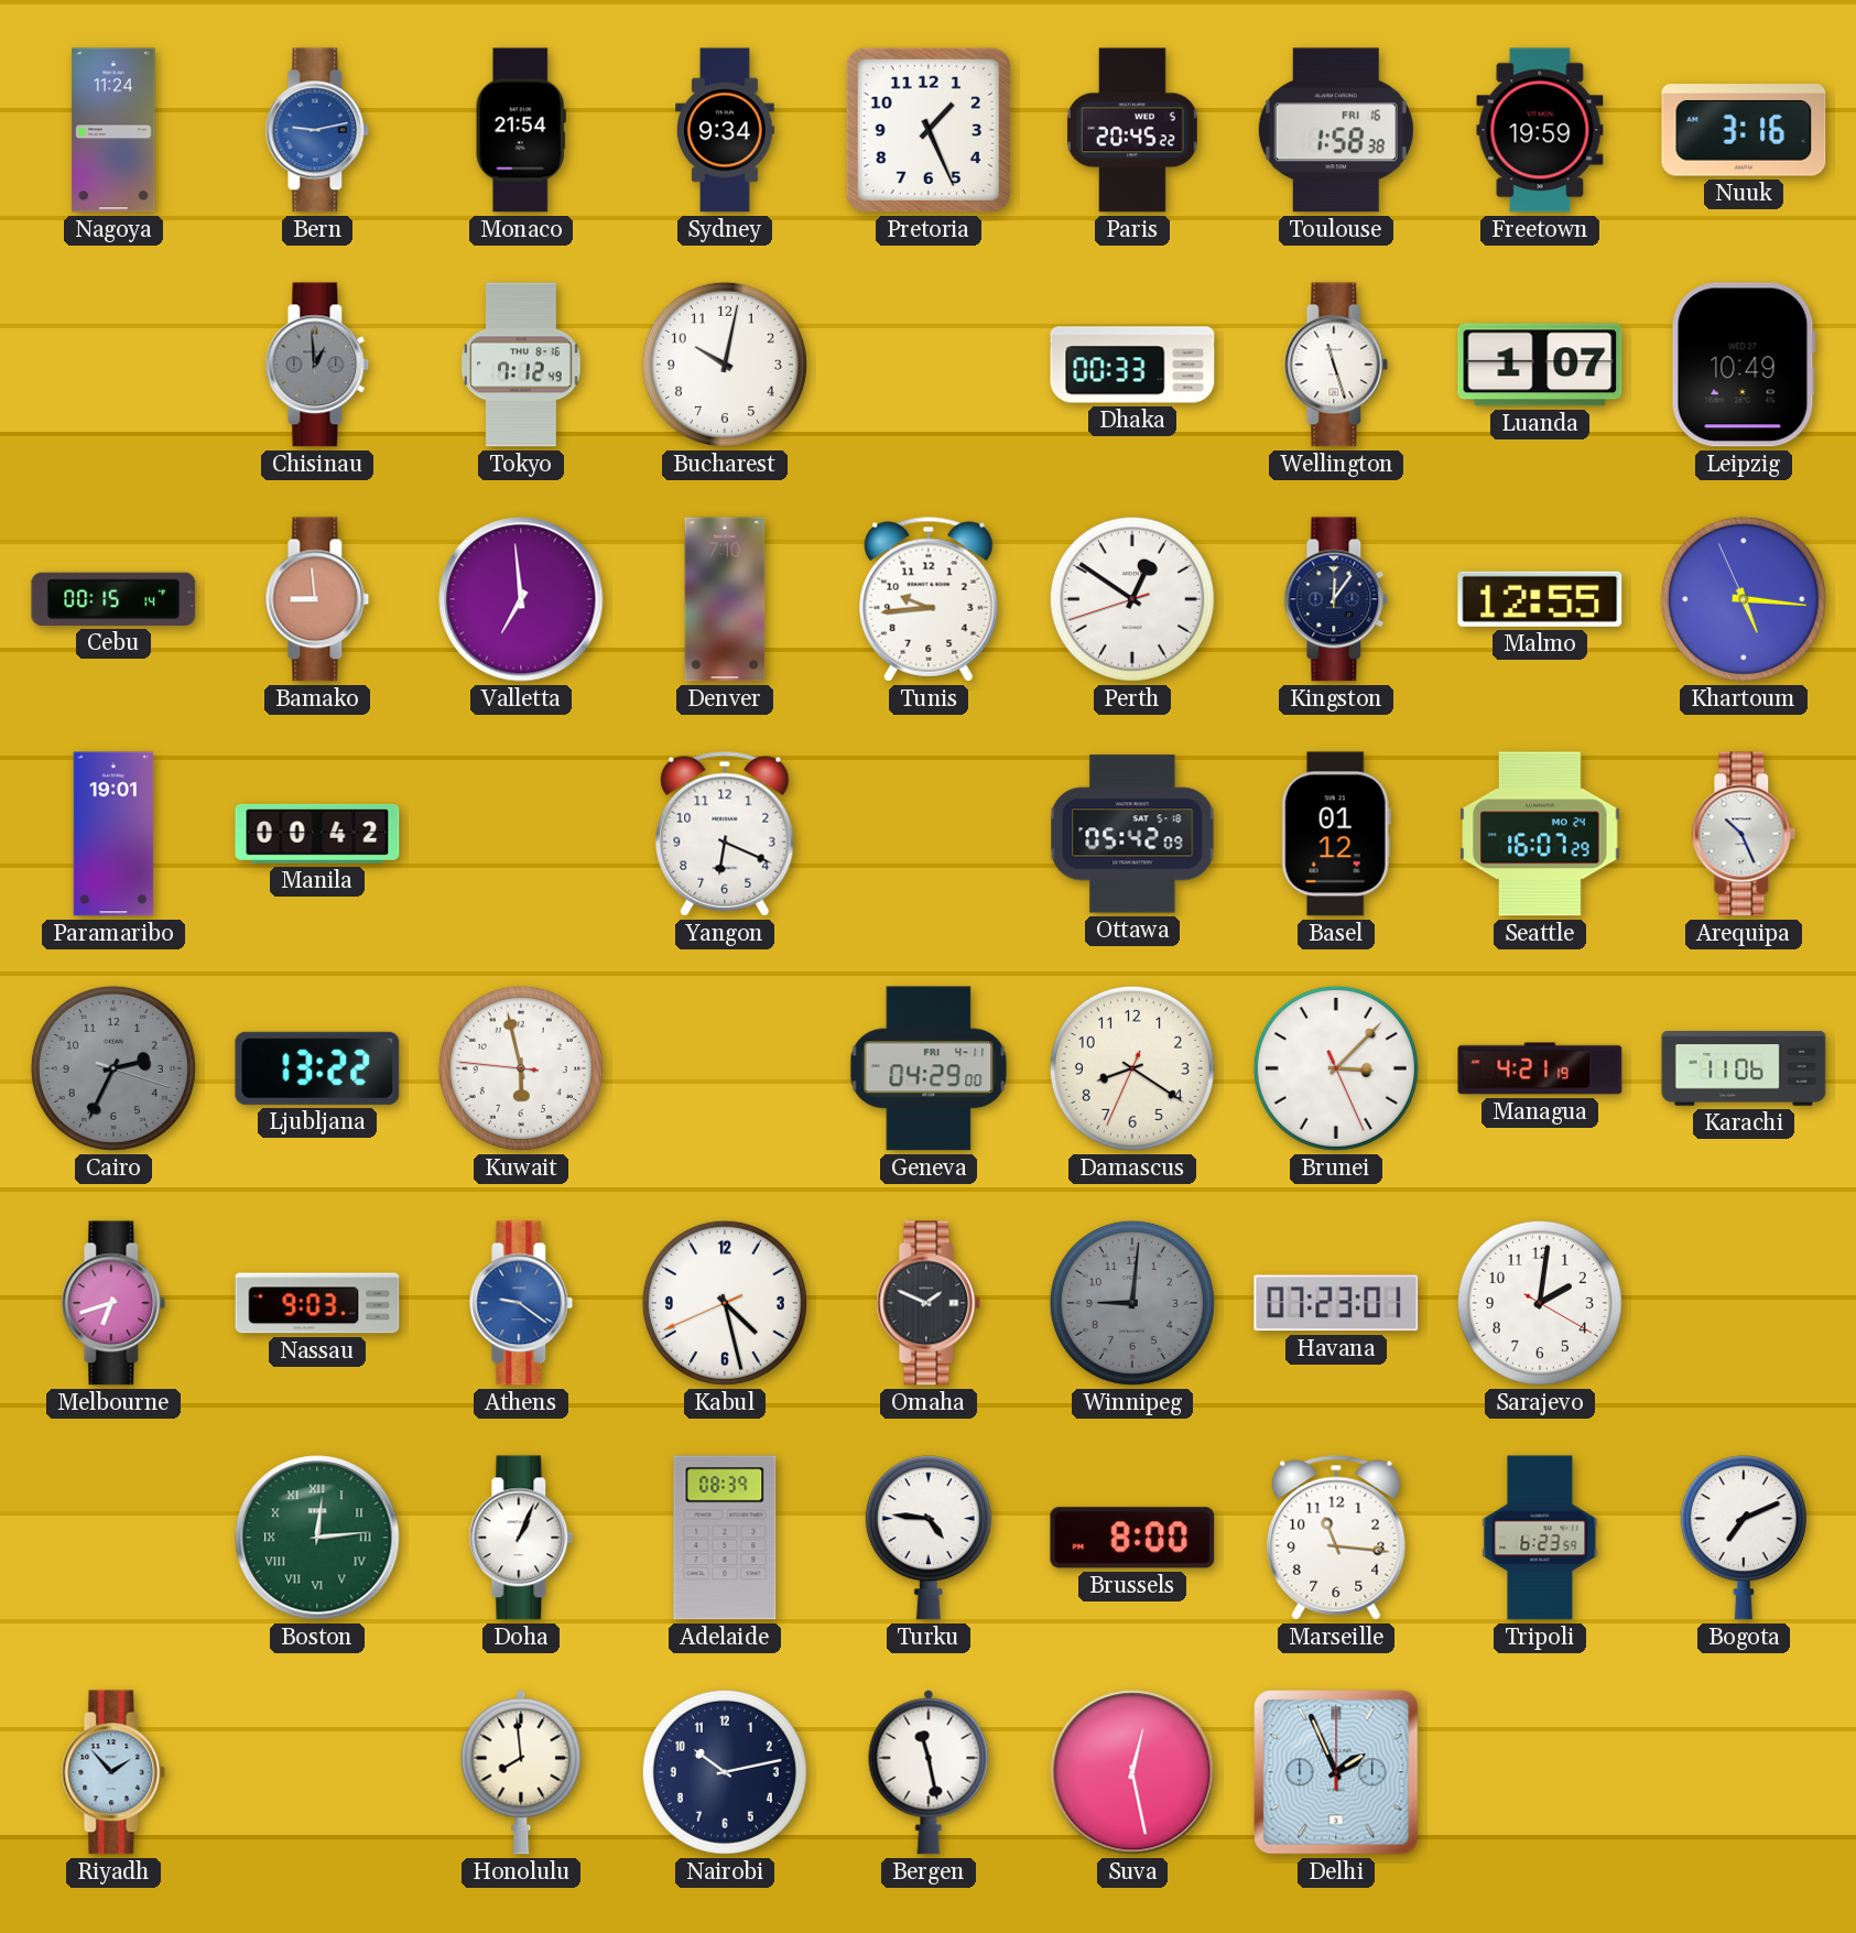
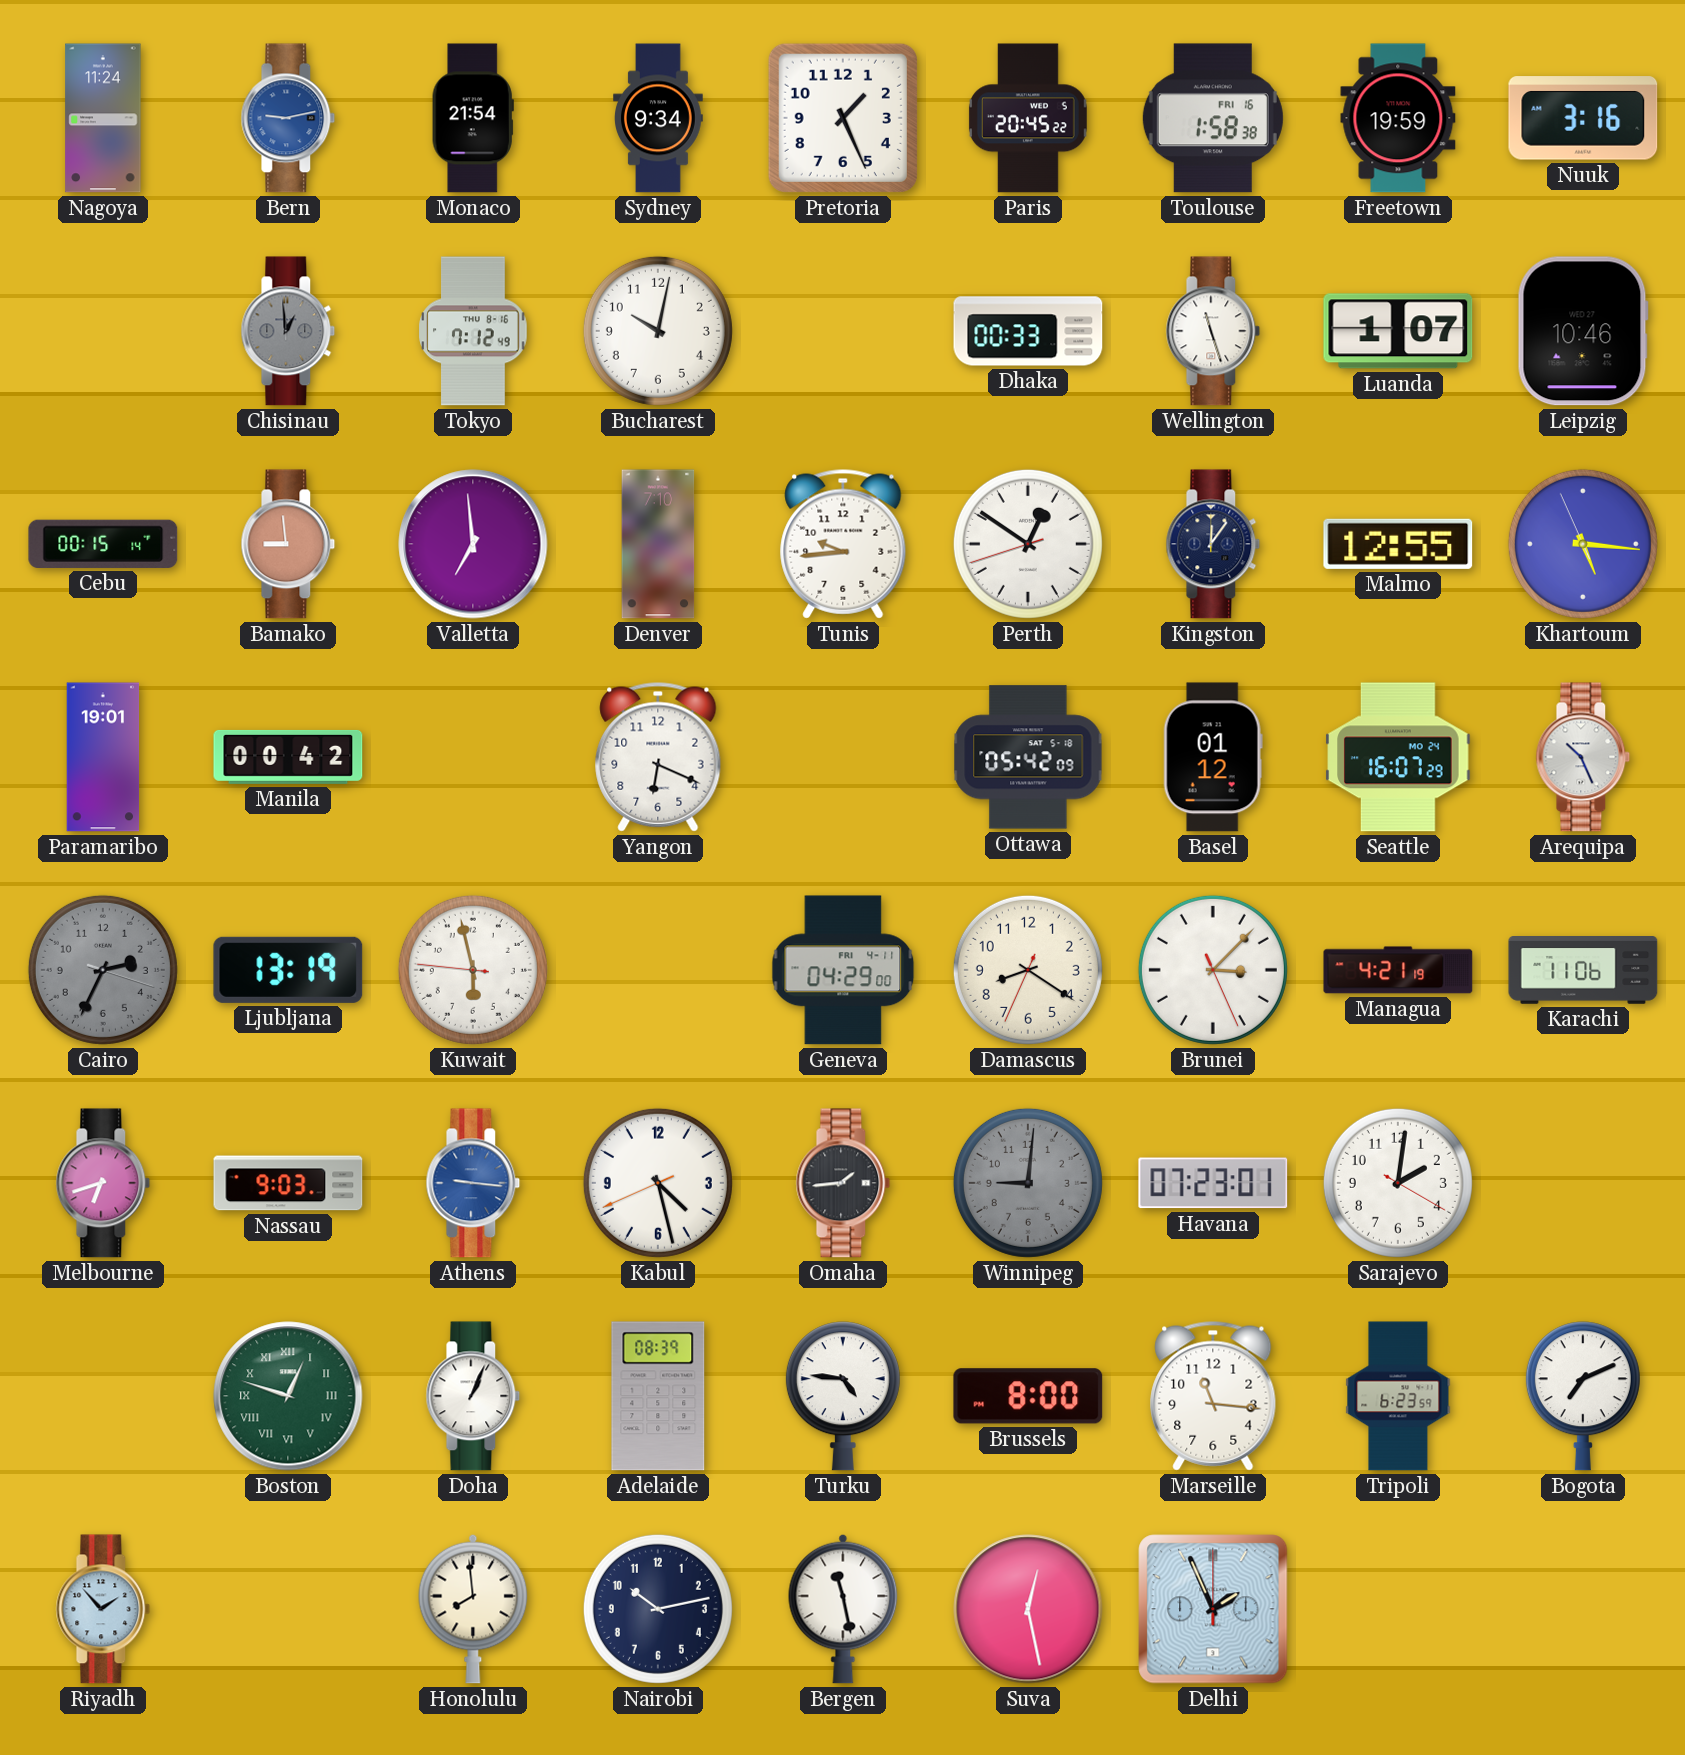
Leipzig: 10:49 -> 10:46 (1583, 331)
Ljubljana: 13:22 -> 13:19 (288, 970)
Athens: 9:21 -> 9:16 (473, 1183)
Omaha: 1:49 -> 1:44 (843, 1183)
Boston: 12:14 -> 12:48 (288, 1396)
